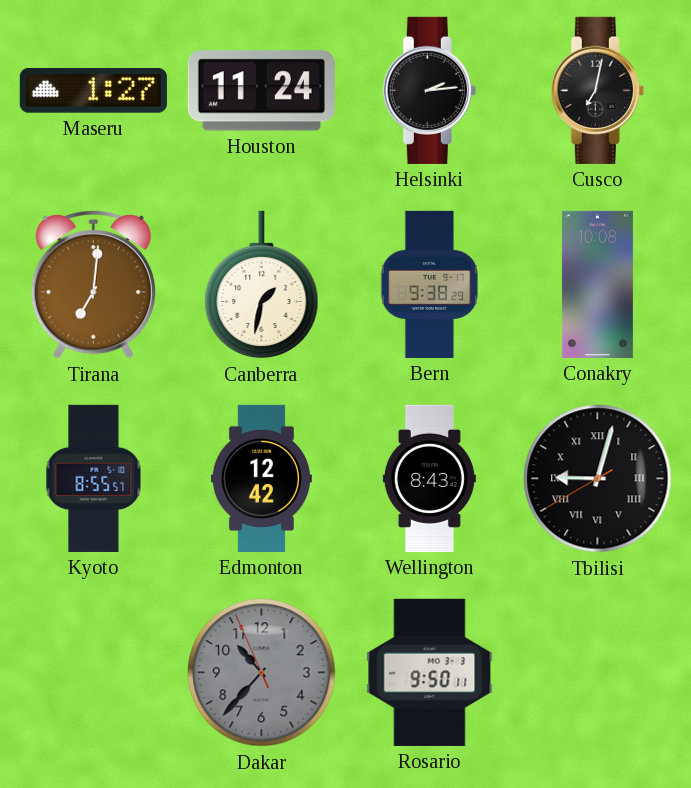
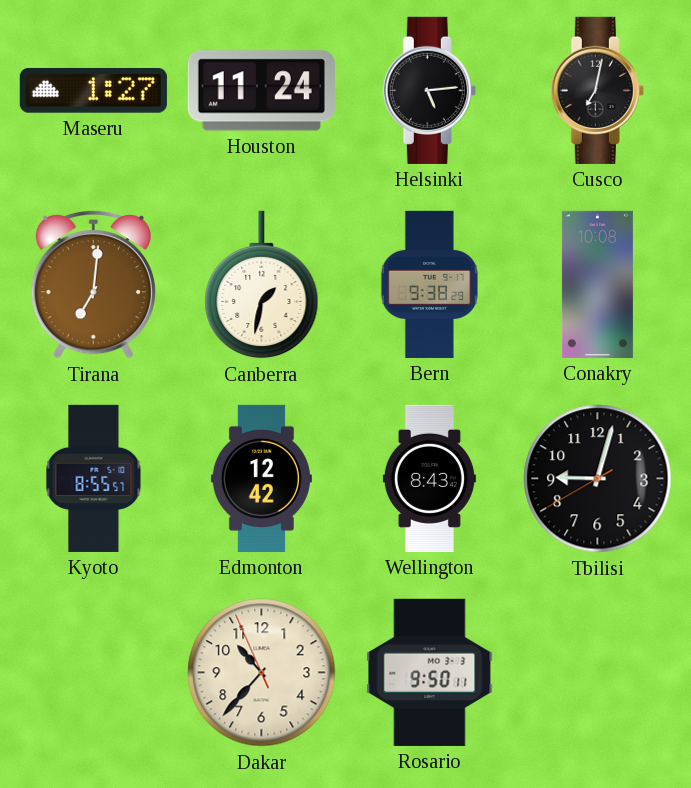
Helsinki: 2:14 -> 5:14 (429, 90)
Tbilisi numerals: Roman -> Arabic (598, 479)
Dakar dial: grey -> cream (262, 673)
